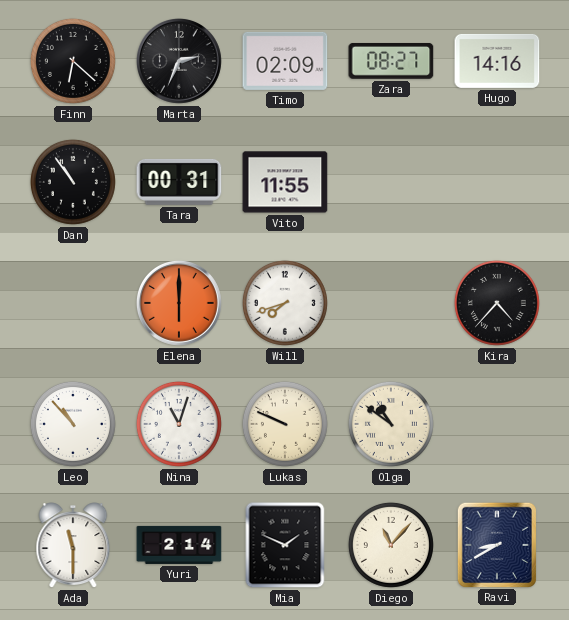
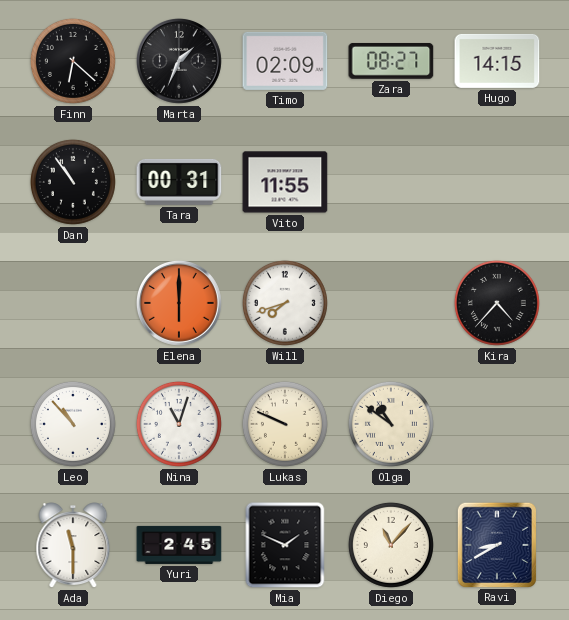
Marta: 2:34 -> 1:34 (179, 61)
Hugo: 14:16 -> 14:15 (497, 61)
Yuri: 2:14 -> 2:45 (179, 545)
